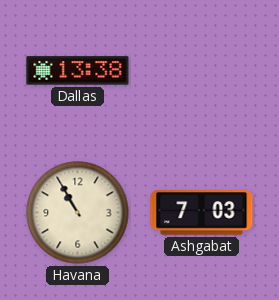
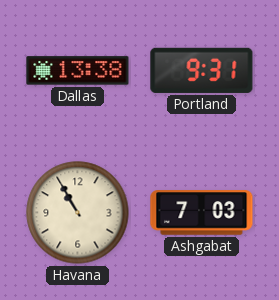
Portland: none -> 9:31 (202, 70)
